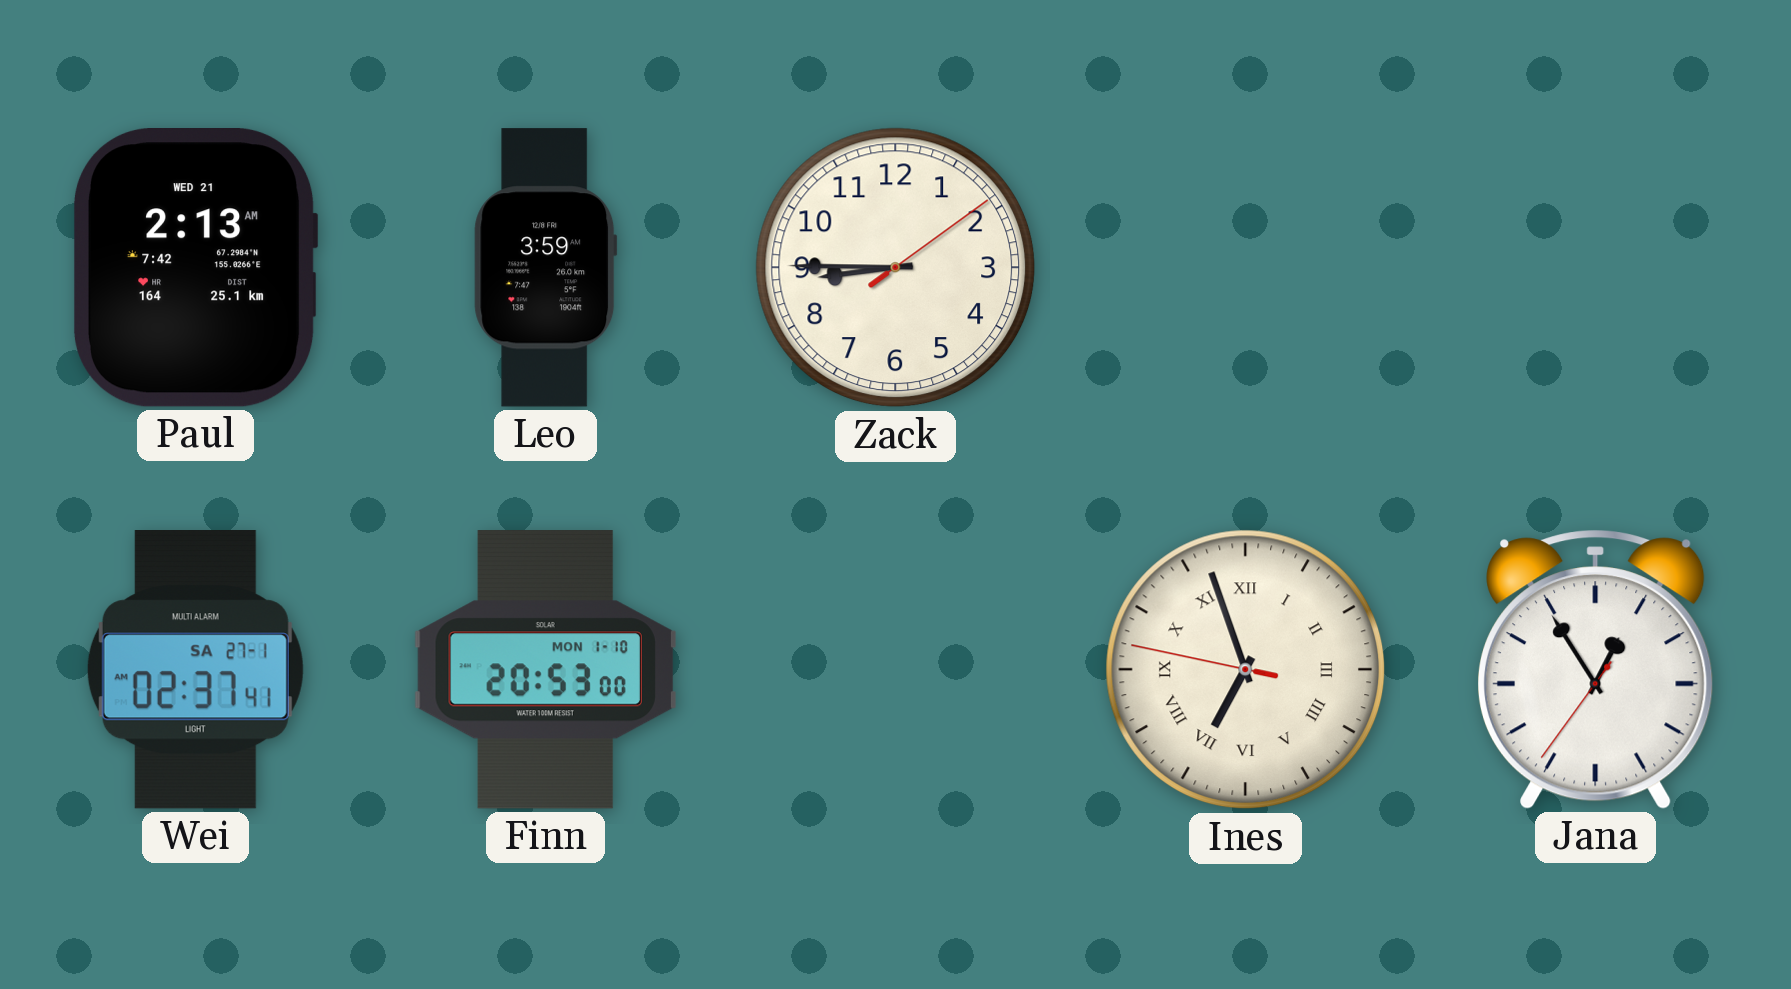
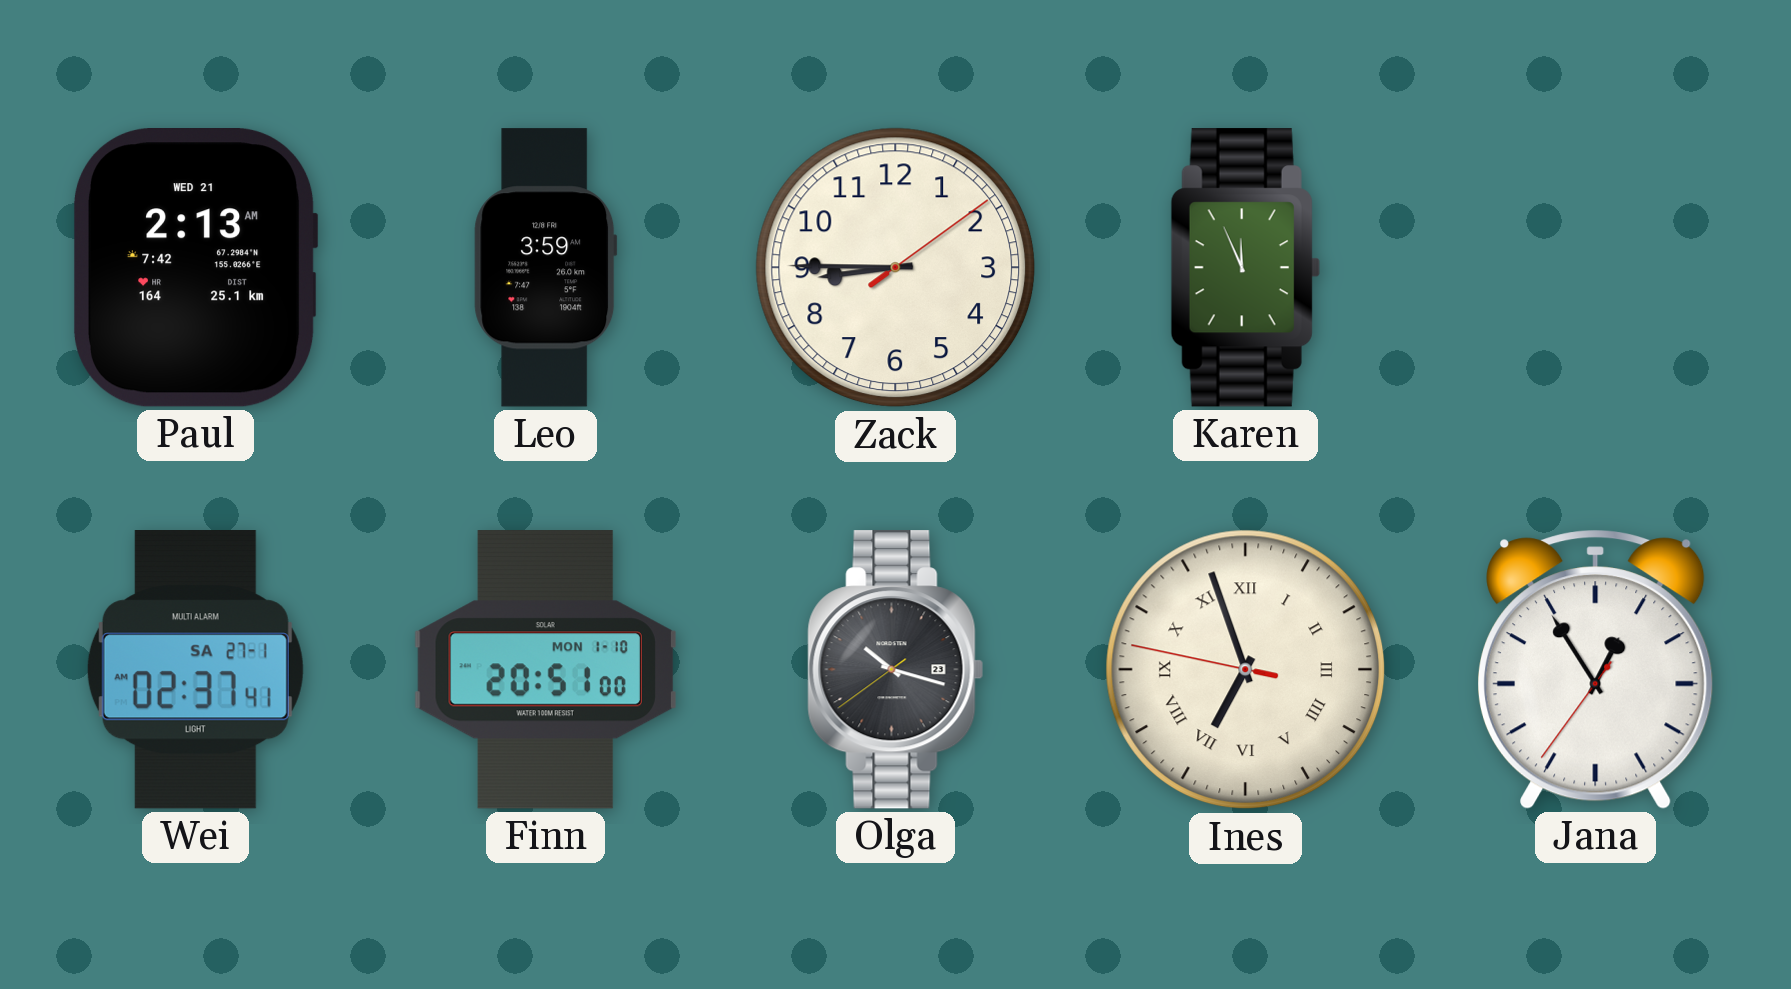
Karen: none -> 11:56 (1245, 268)
Finn: 20:53 -> 20:51 (545, 670)
Olga: none -> 10:17 (896, 670)
